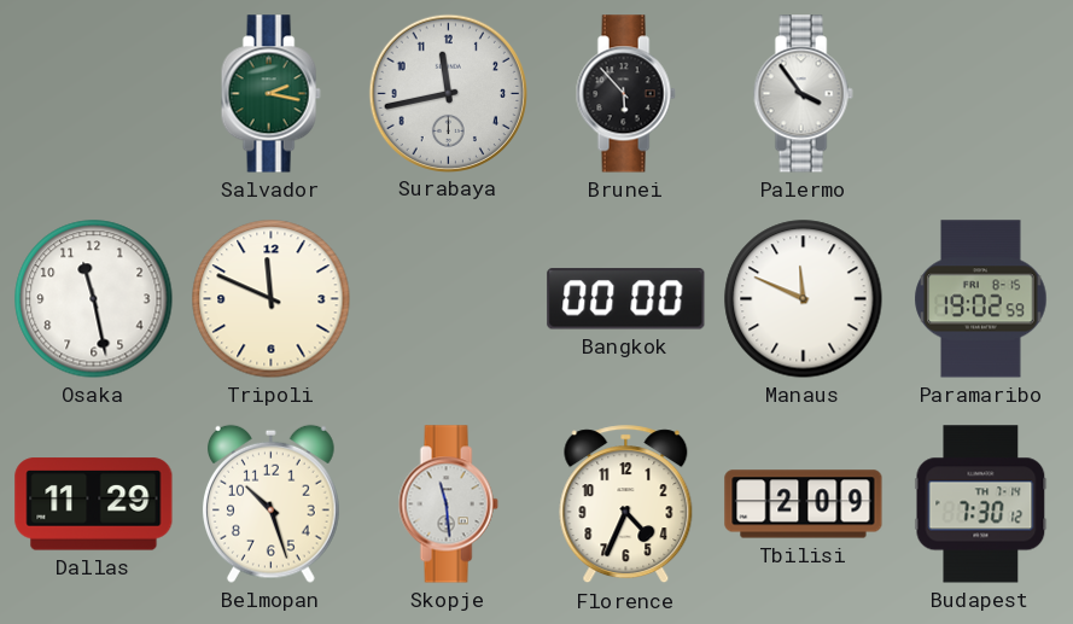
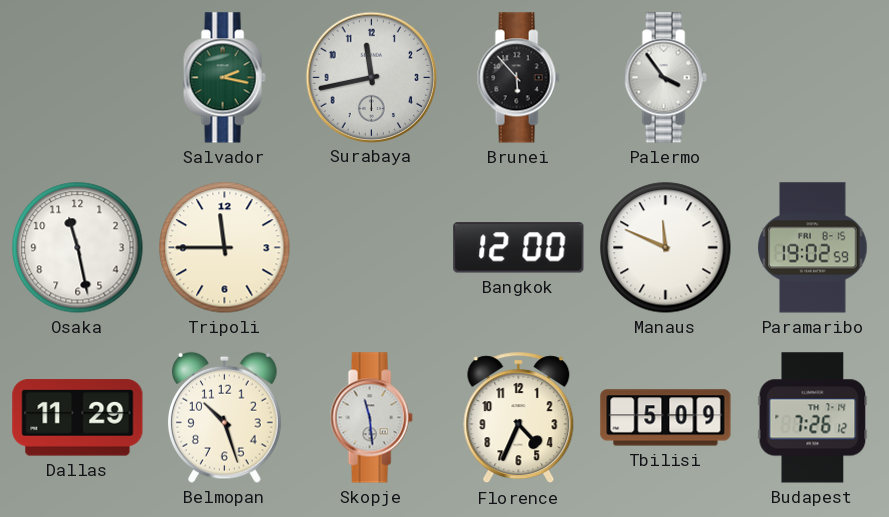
Tripoli: 11:49 -> 11:45 (225, 248)
Bangkok: 00:00 -> 12:00 (519, 248)
Tbilisi: 2:09 -> 5:09 (666, 418)
Budapest: 7:30 -> 7:26 (813, 418)
